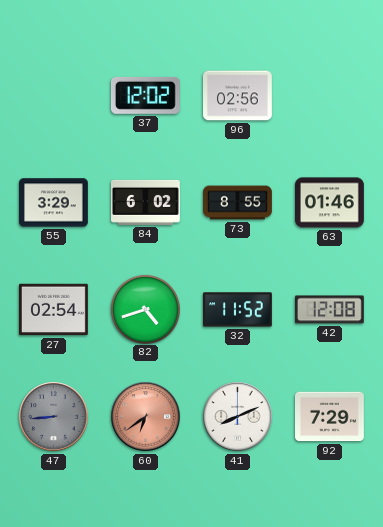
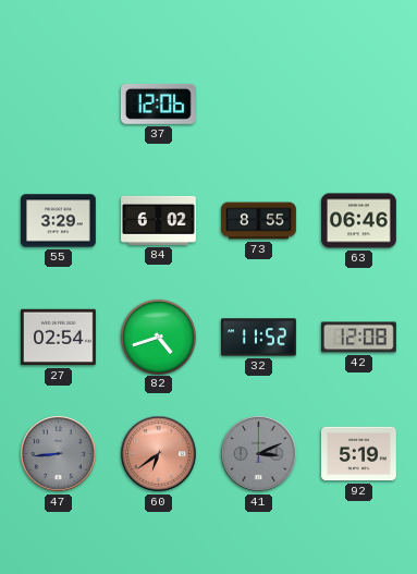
37: 12:02 -> 12:06 (158, 103)
96: 02:56 -> none (238, 96)
63: 01:46 -> 06:46 (359, 221)
41: 8:11 -> 3:11 (259, 454)
41 dial: white -> grey (259, 454)
92: 7:29 -> 5:19 (359, 454)
